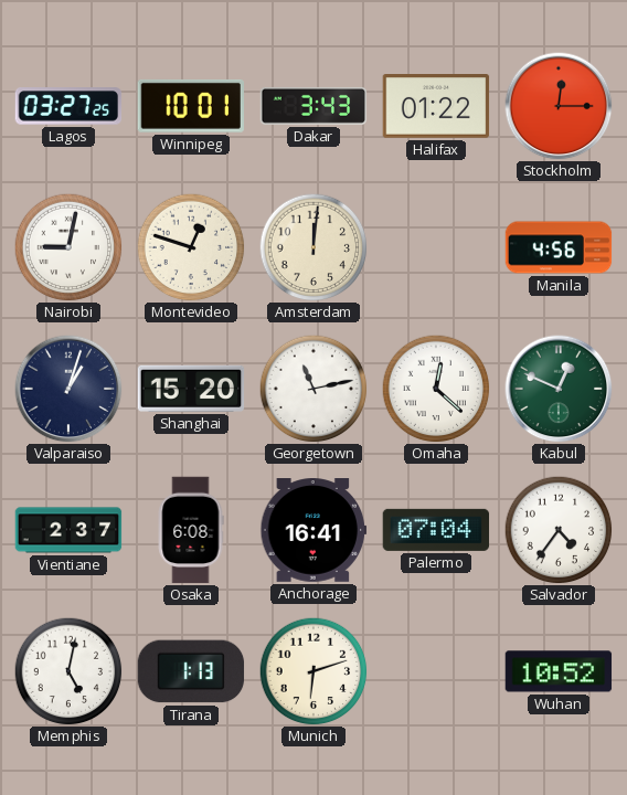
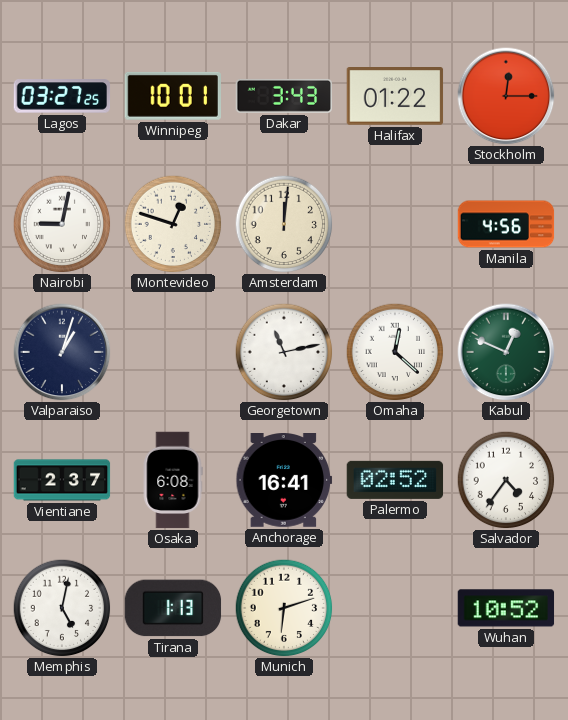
Shanghai: 15:20 -> none (191, 389)
Palermo: 07:04 -> 02:52 (395, 480)
